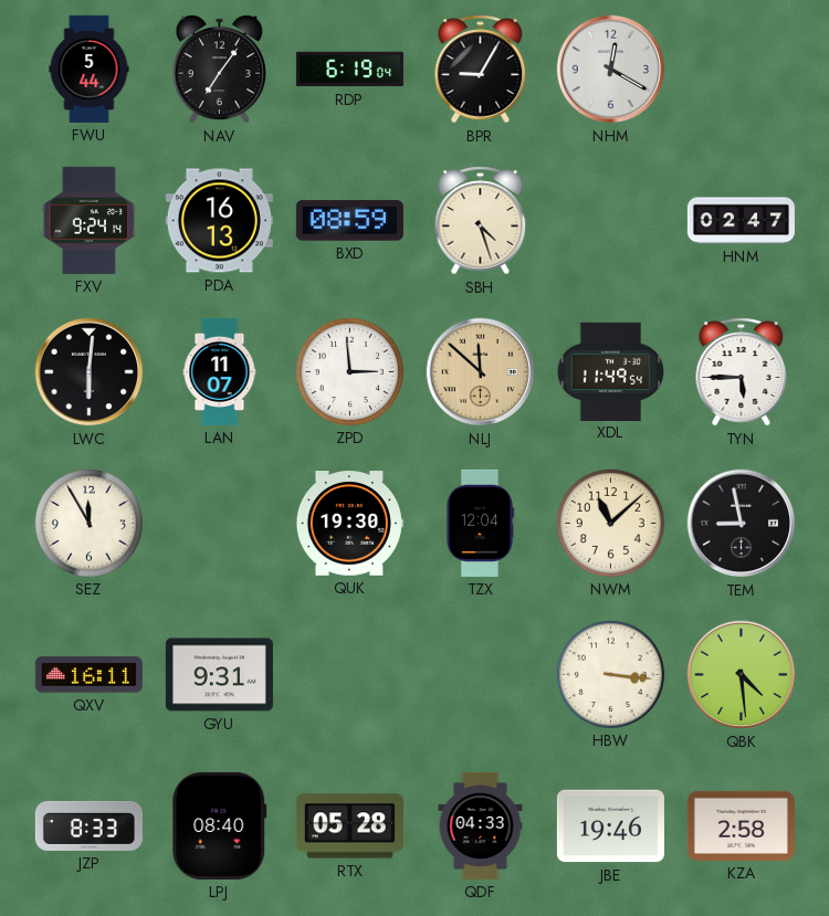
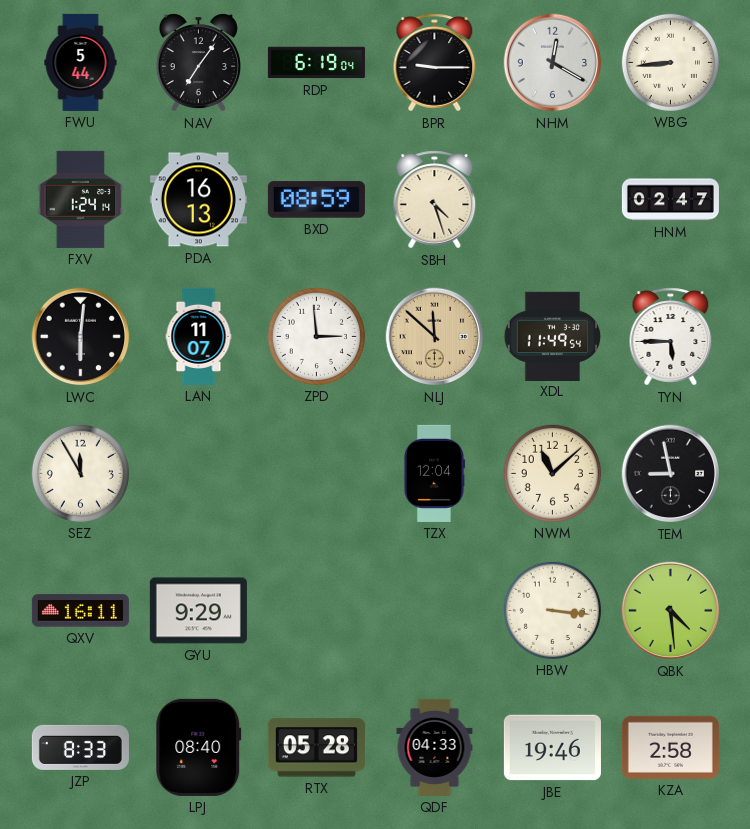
BPR: 9:05 -> 9:15 (435, 63)
WBG: none -> 8:44 (670, 62)
FXV: 9:24 -> 1:24 (81, 199)
QUK: 19:30 -> none (349, 524)
GYU: 9:31 -> 9:29 (198, 611)
